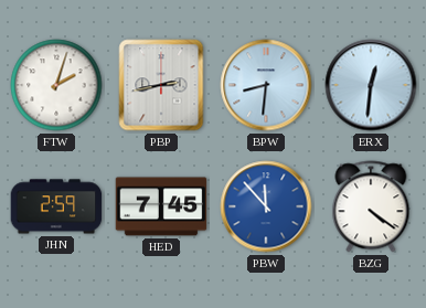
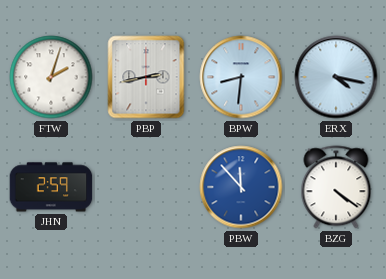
ERX: 12:31 -> 4:17 (336, 77)
HED: 7:45 -> none (161, 206)
